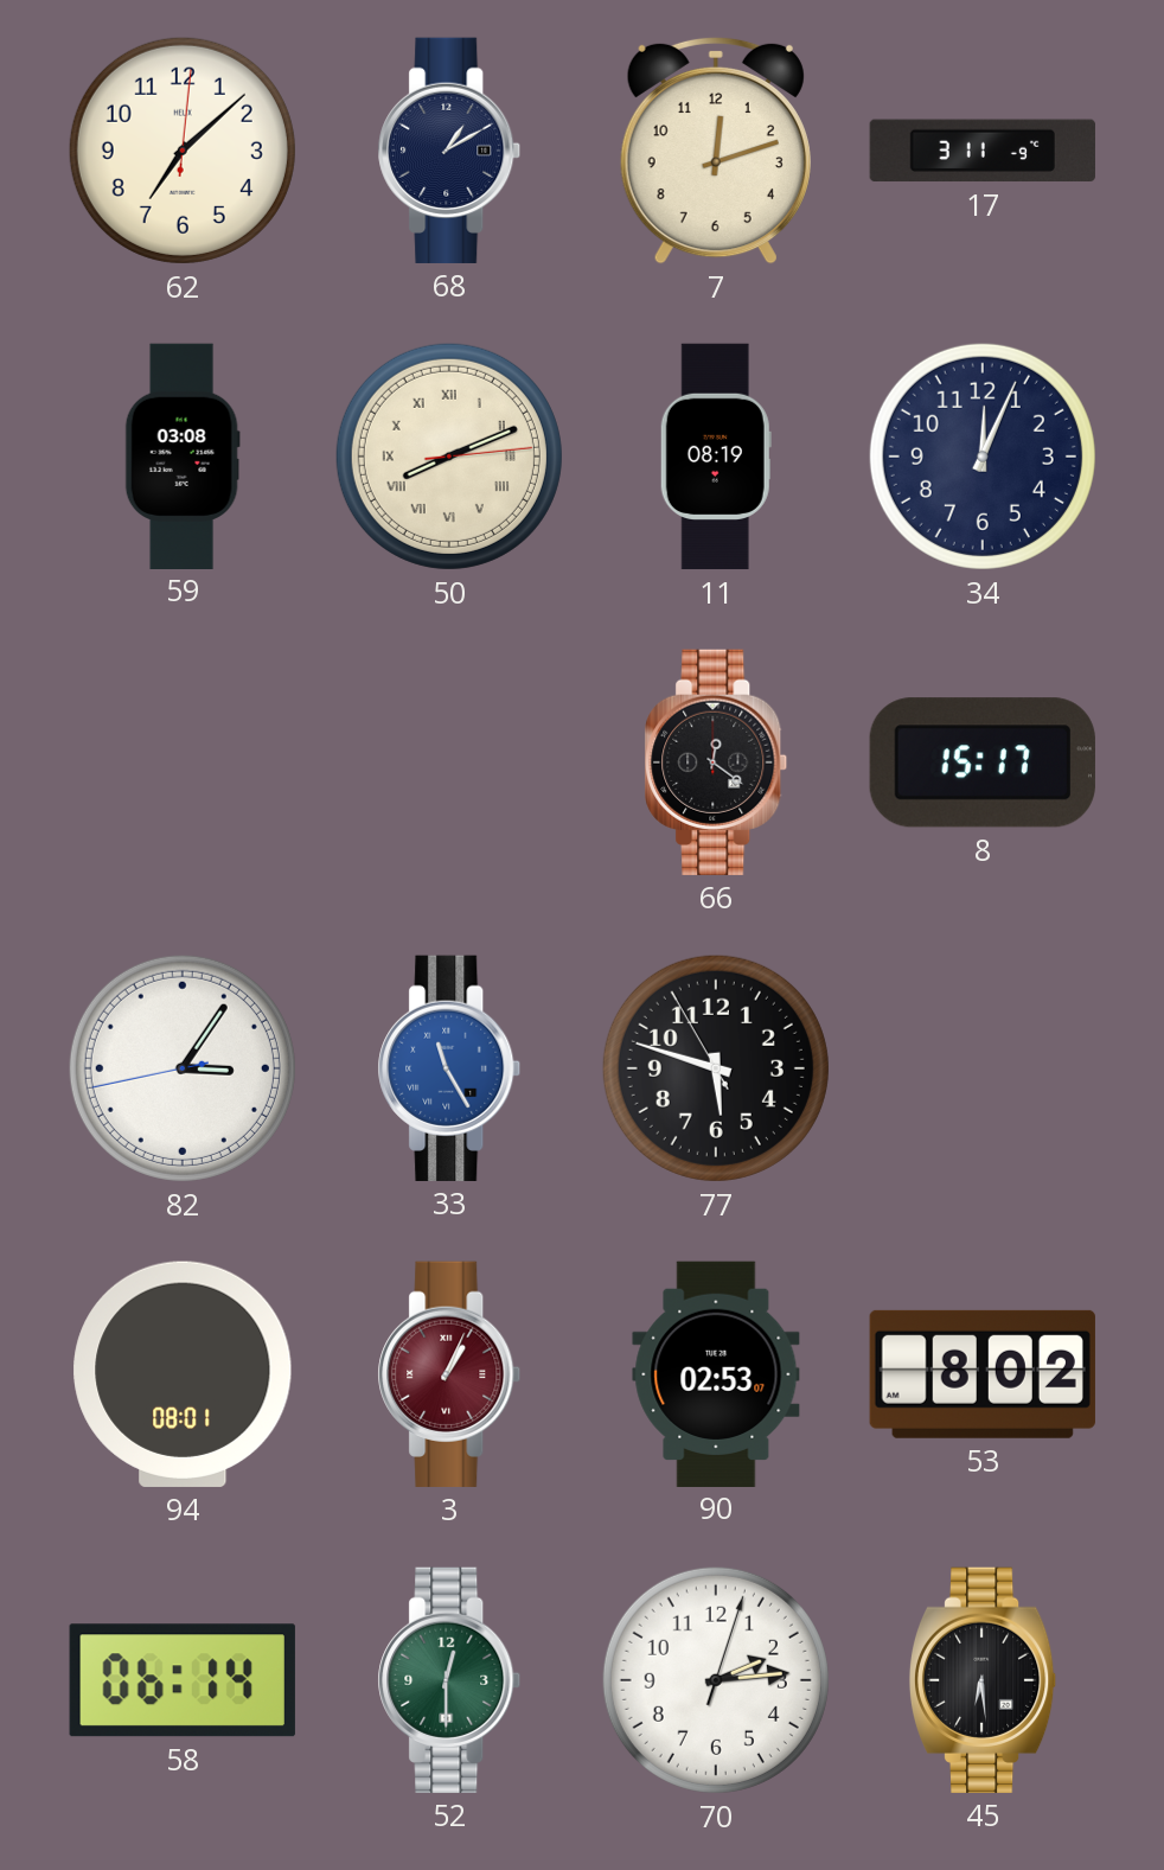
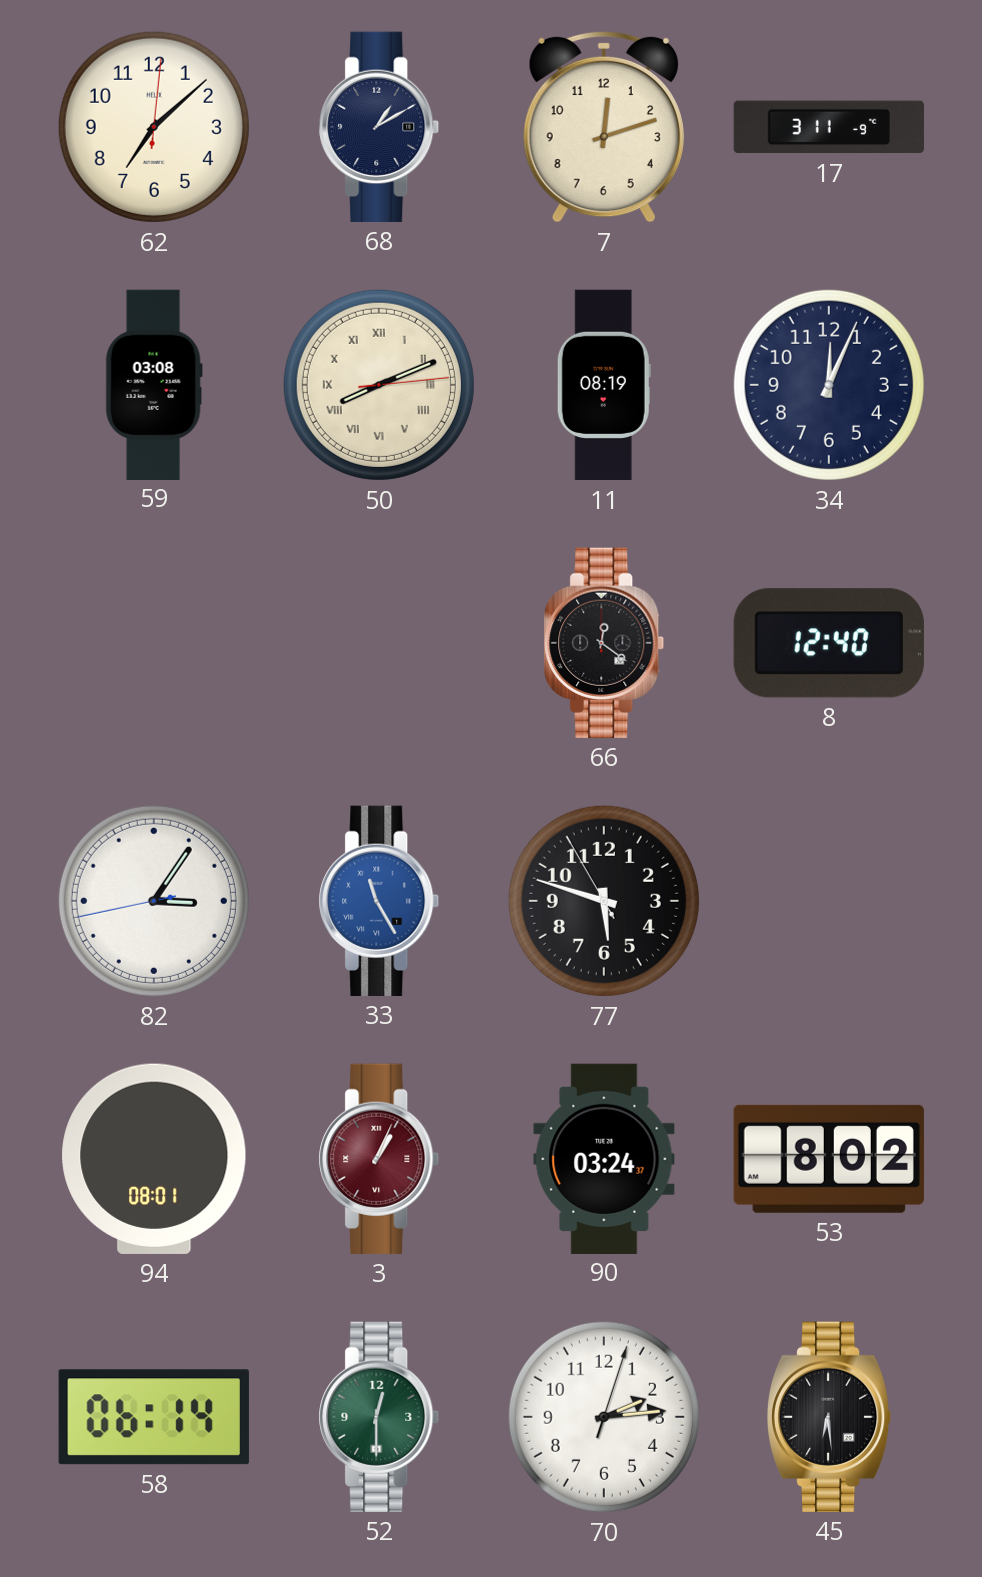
8: 15:17 -> 12:40 (829, 643)
90: 02:53 -> 03:24 (604, 1158)
